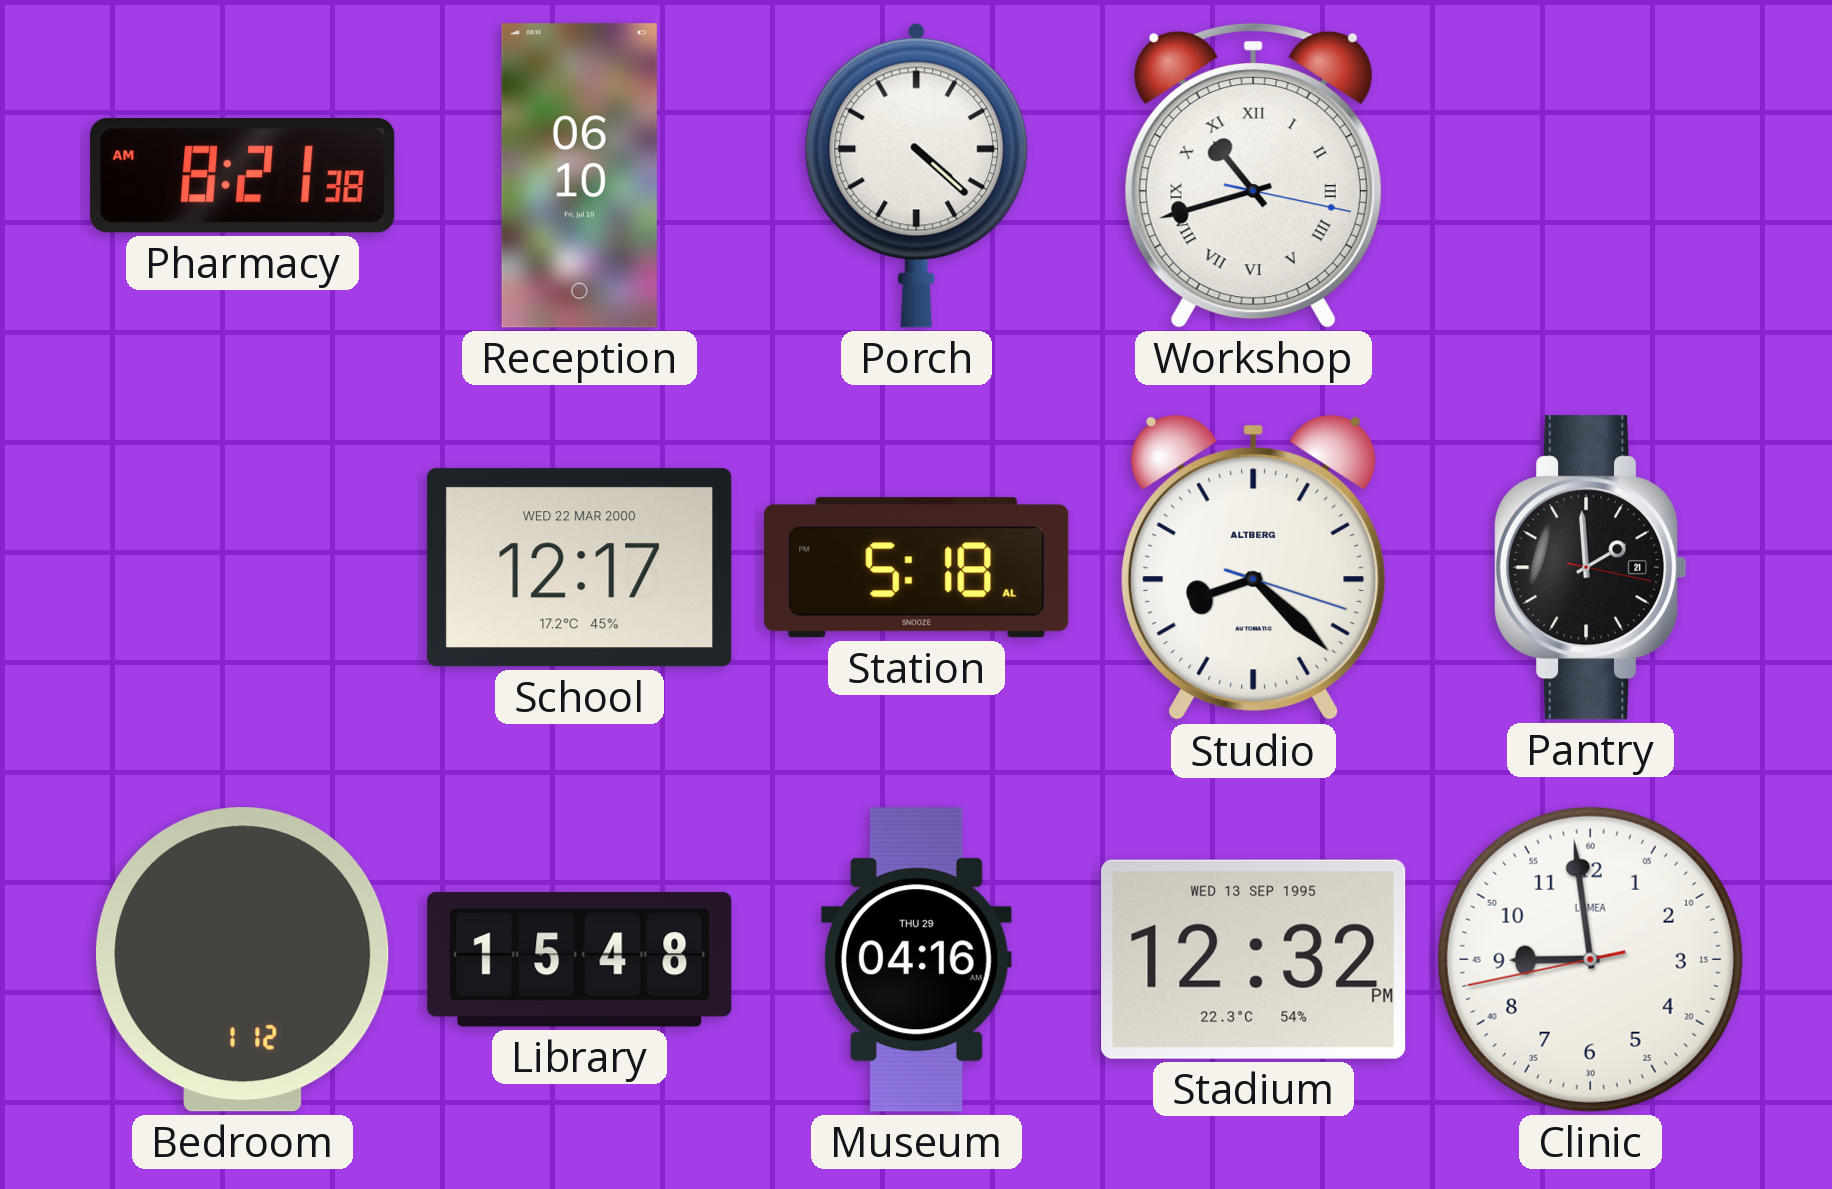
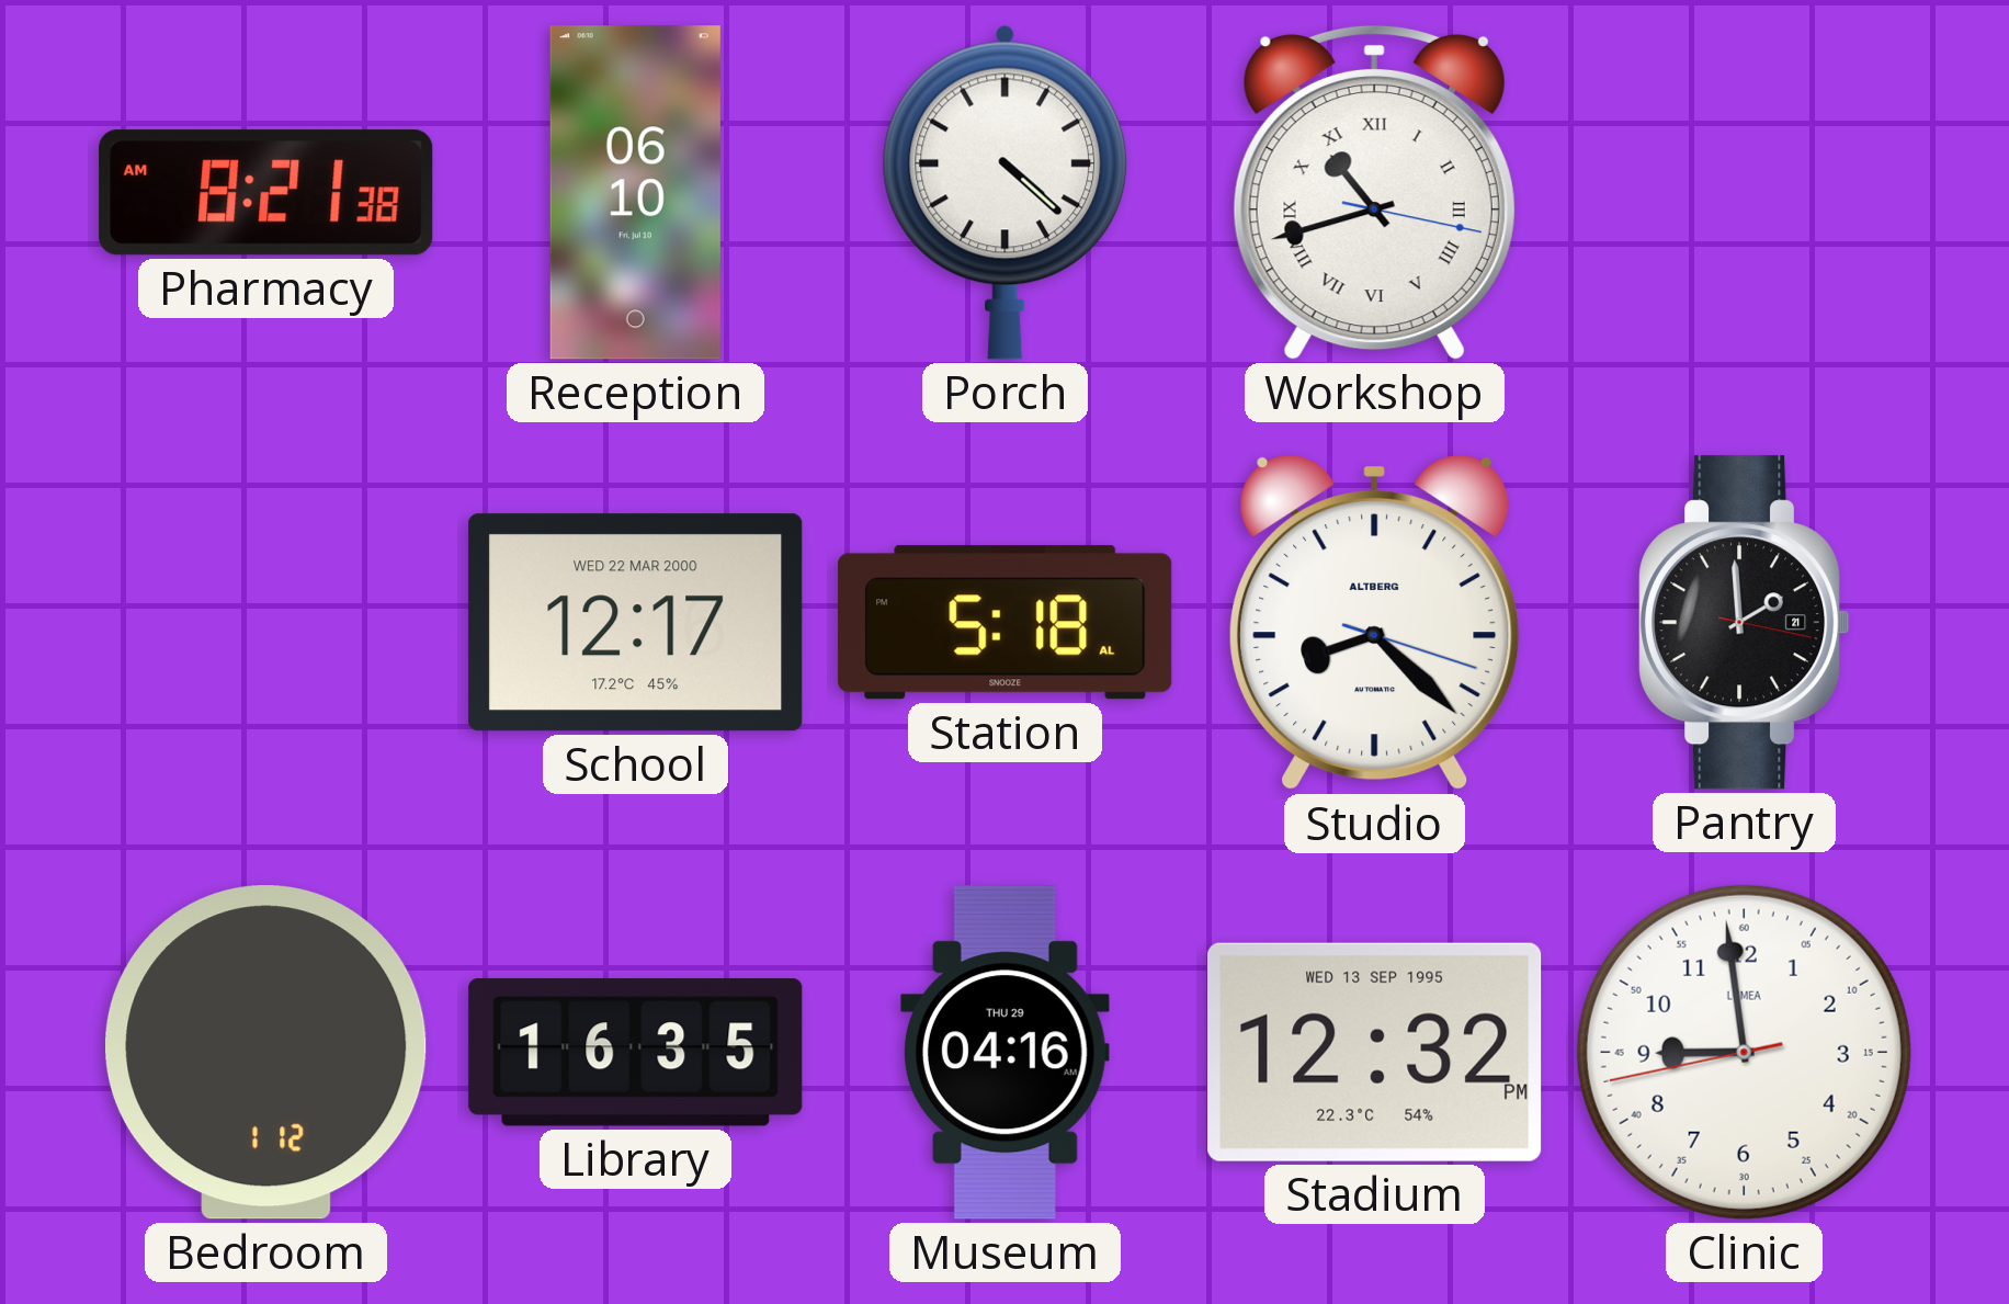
Library: 15:48 -> 16:35 (636, 1053)
